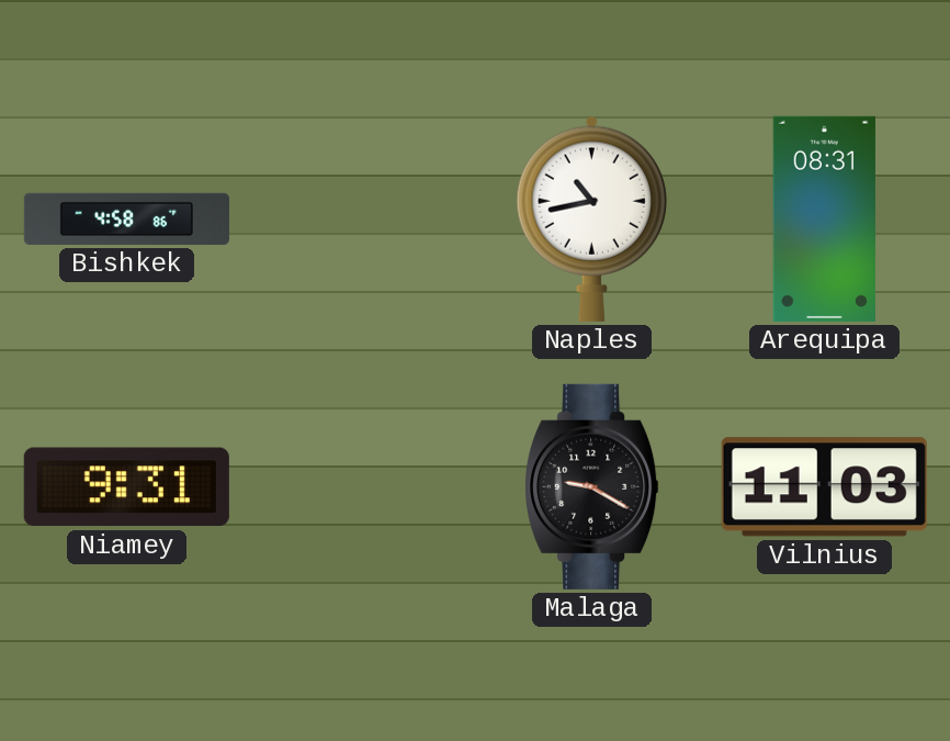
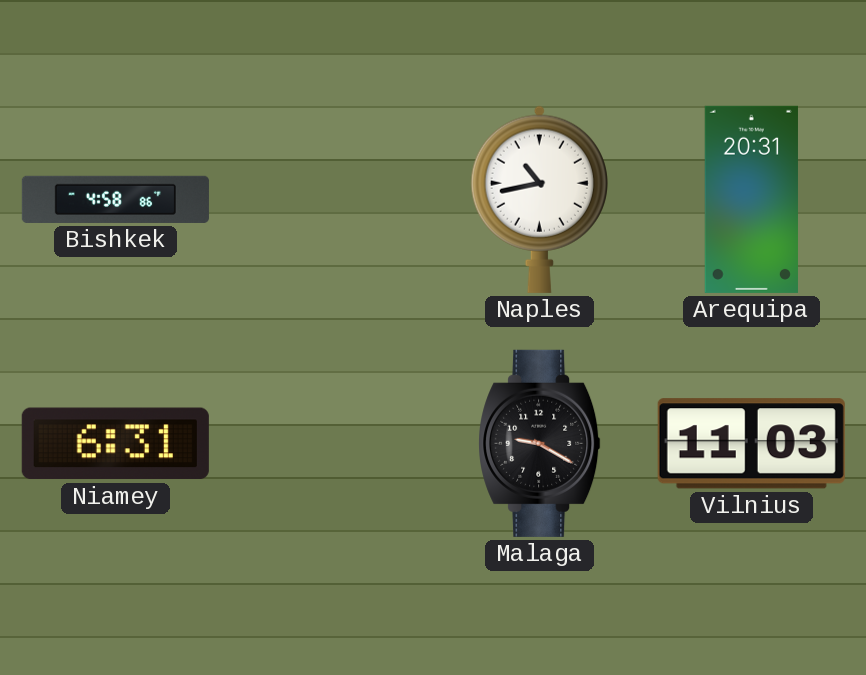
Arequipa: 08:31 -> 20:31 (751, 199)
Niamey: 9:31 -> 6:31 (115, 444)
